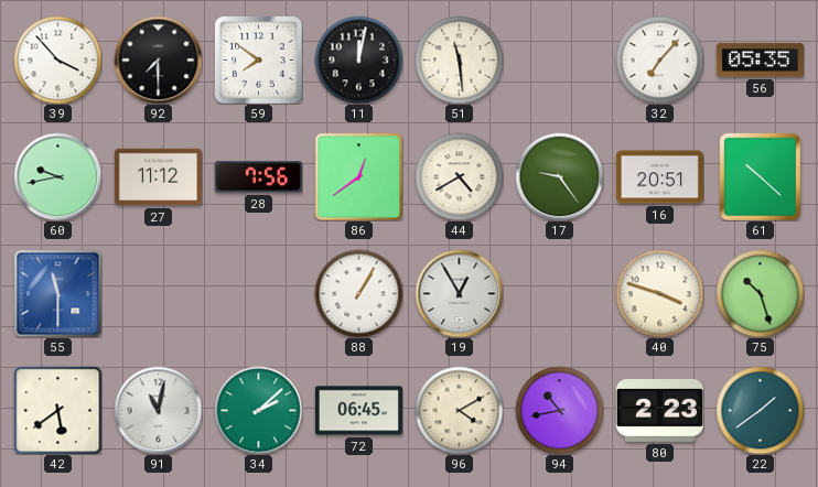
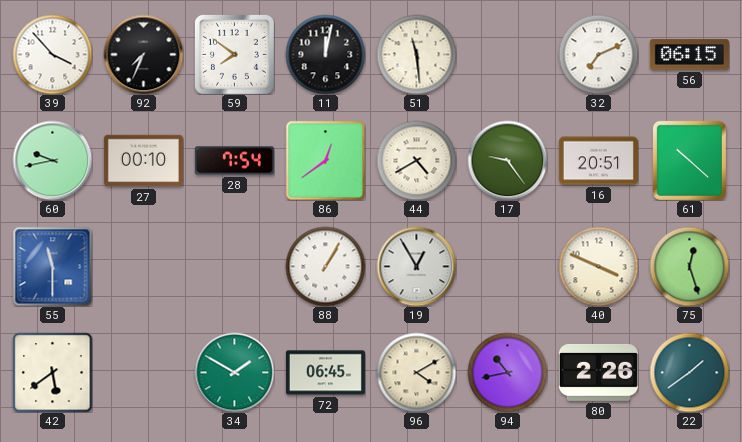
92: 7:30 -> 7:34 (143, 54)
32: 7:07 -> 7:11 (598, 54)
56: 05:35 -> 06:15 (689, 55)
27: 11:12 -> 00:10 (143, 161)
28: 7:56 -> 7:54 (234, 161)
40: 3:48 -> 3:49 (598, 266)
75: 10:27 -> 12:27 (689, 266)
91: 11:02 -> none (158, 410)
34: 2:08 -> 1:50 (234, 372)
80: 2:23 -> 2:26 (598, 373)
